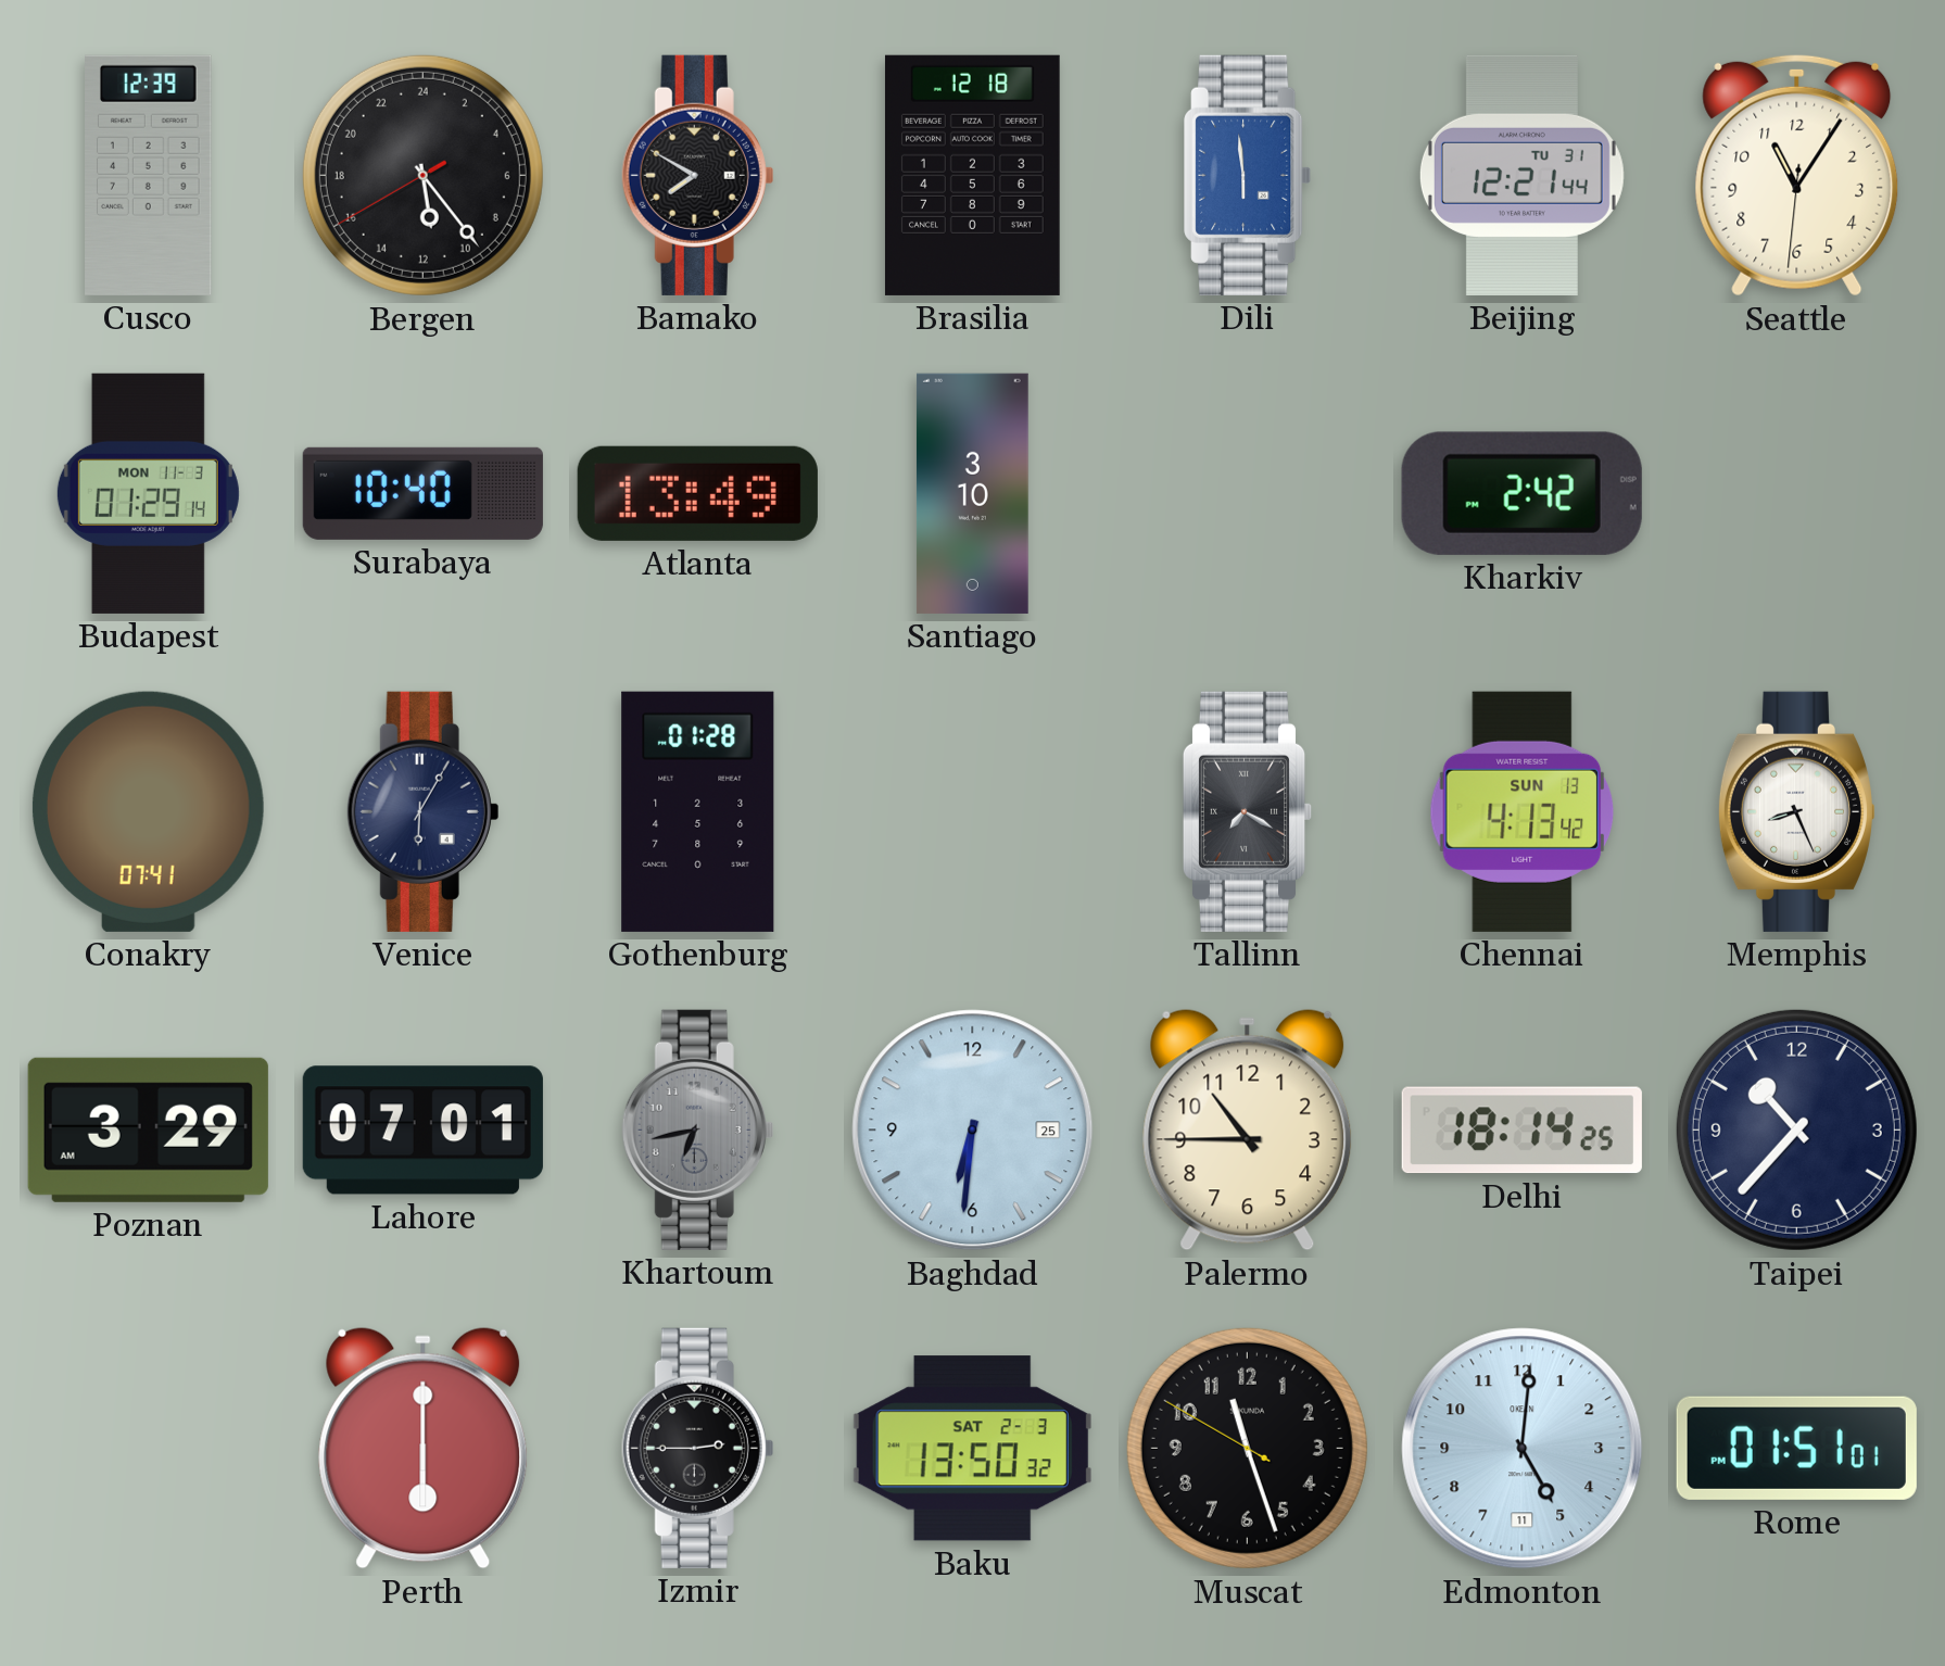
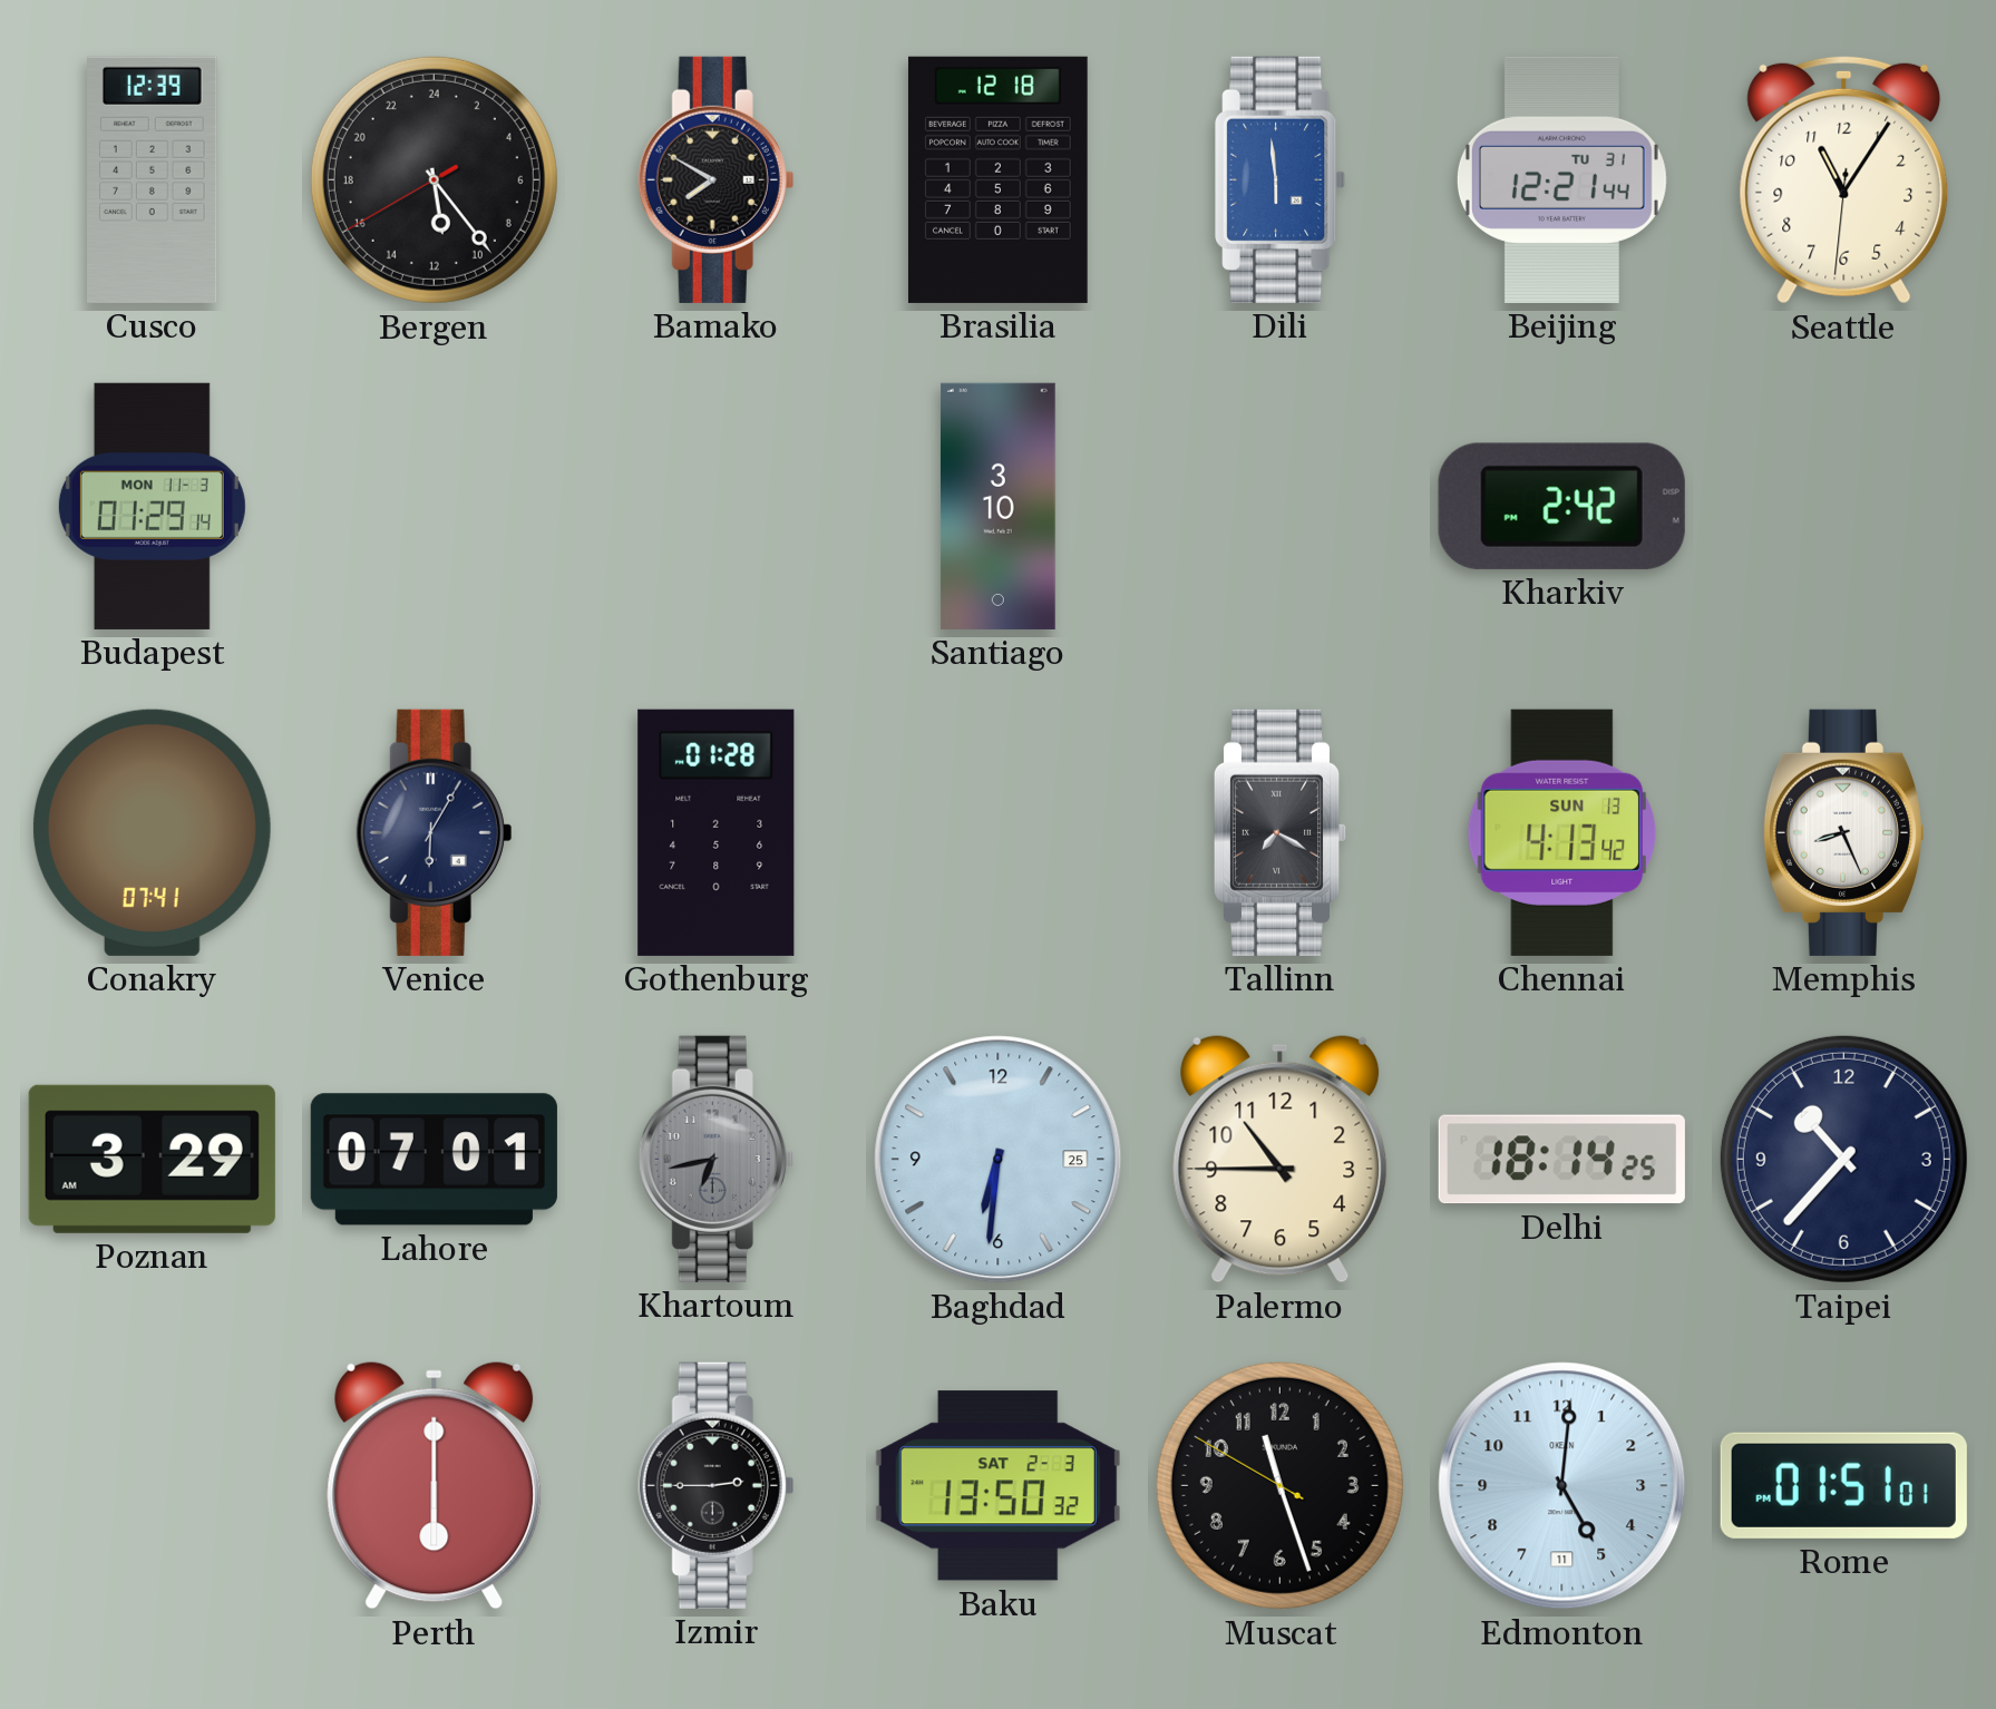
Surabaya: 10:40 -> none (422, 493)
Atlanta: 13:49 -> none (697, 493)
